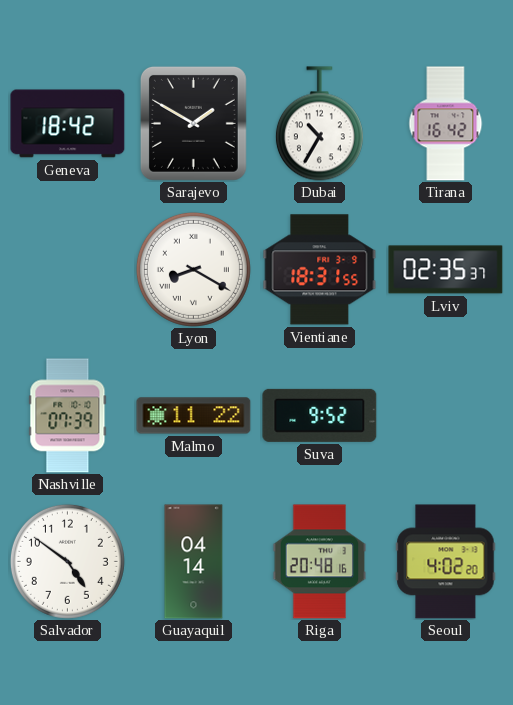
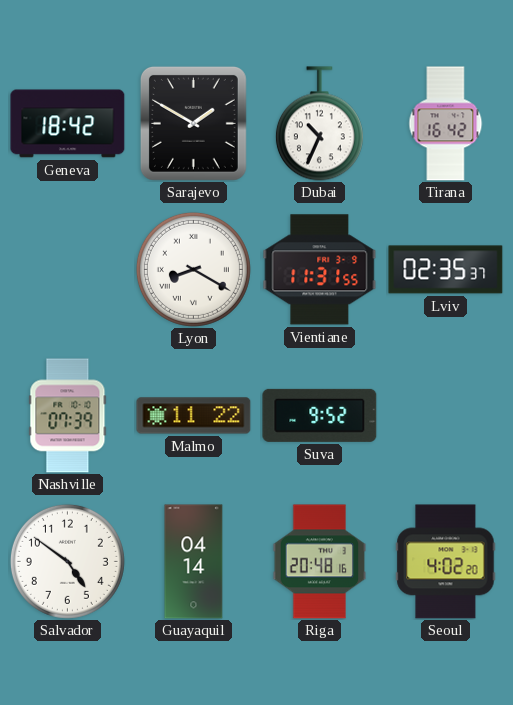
Dubai: 10:35 -> 10:34 (319, 124)
Vientiane: 18:31 -> 11:31 (320, 270)
